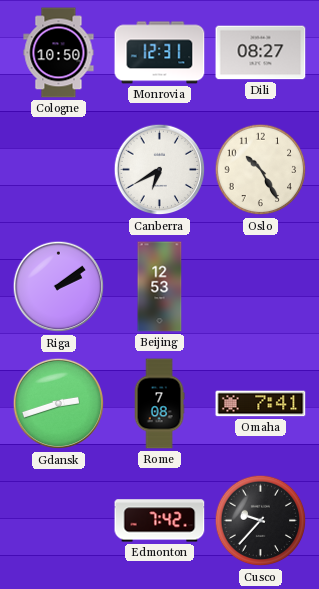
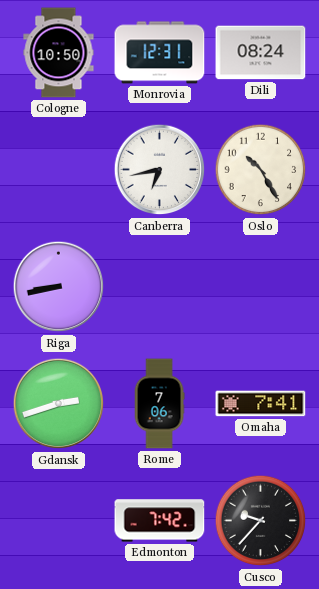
Dili: 08:27 -> 08:24 (261, 53)
Canberra: 6:40 -> 6:43 (160, 170)
Riga: 2:09 -> 8:43 (59, 287)
Beijing: 12:53 -> none (160, 287)
Rome: 7:08 -> 7:06 (159, 404)
